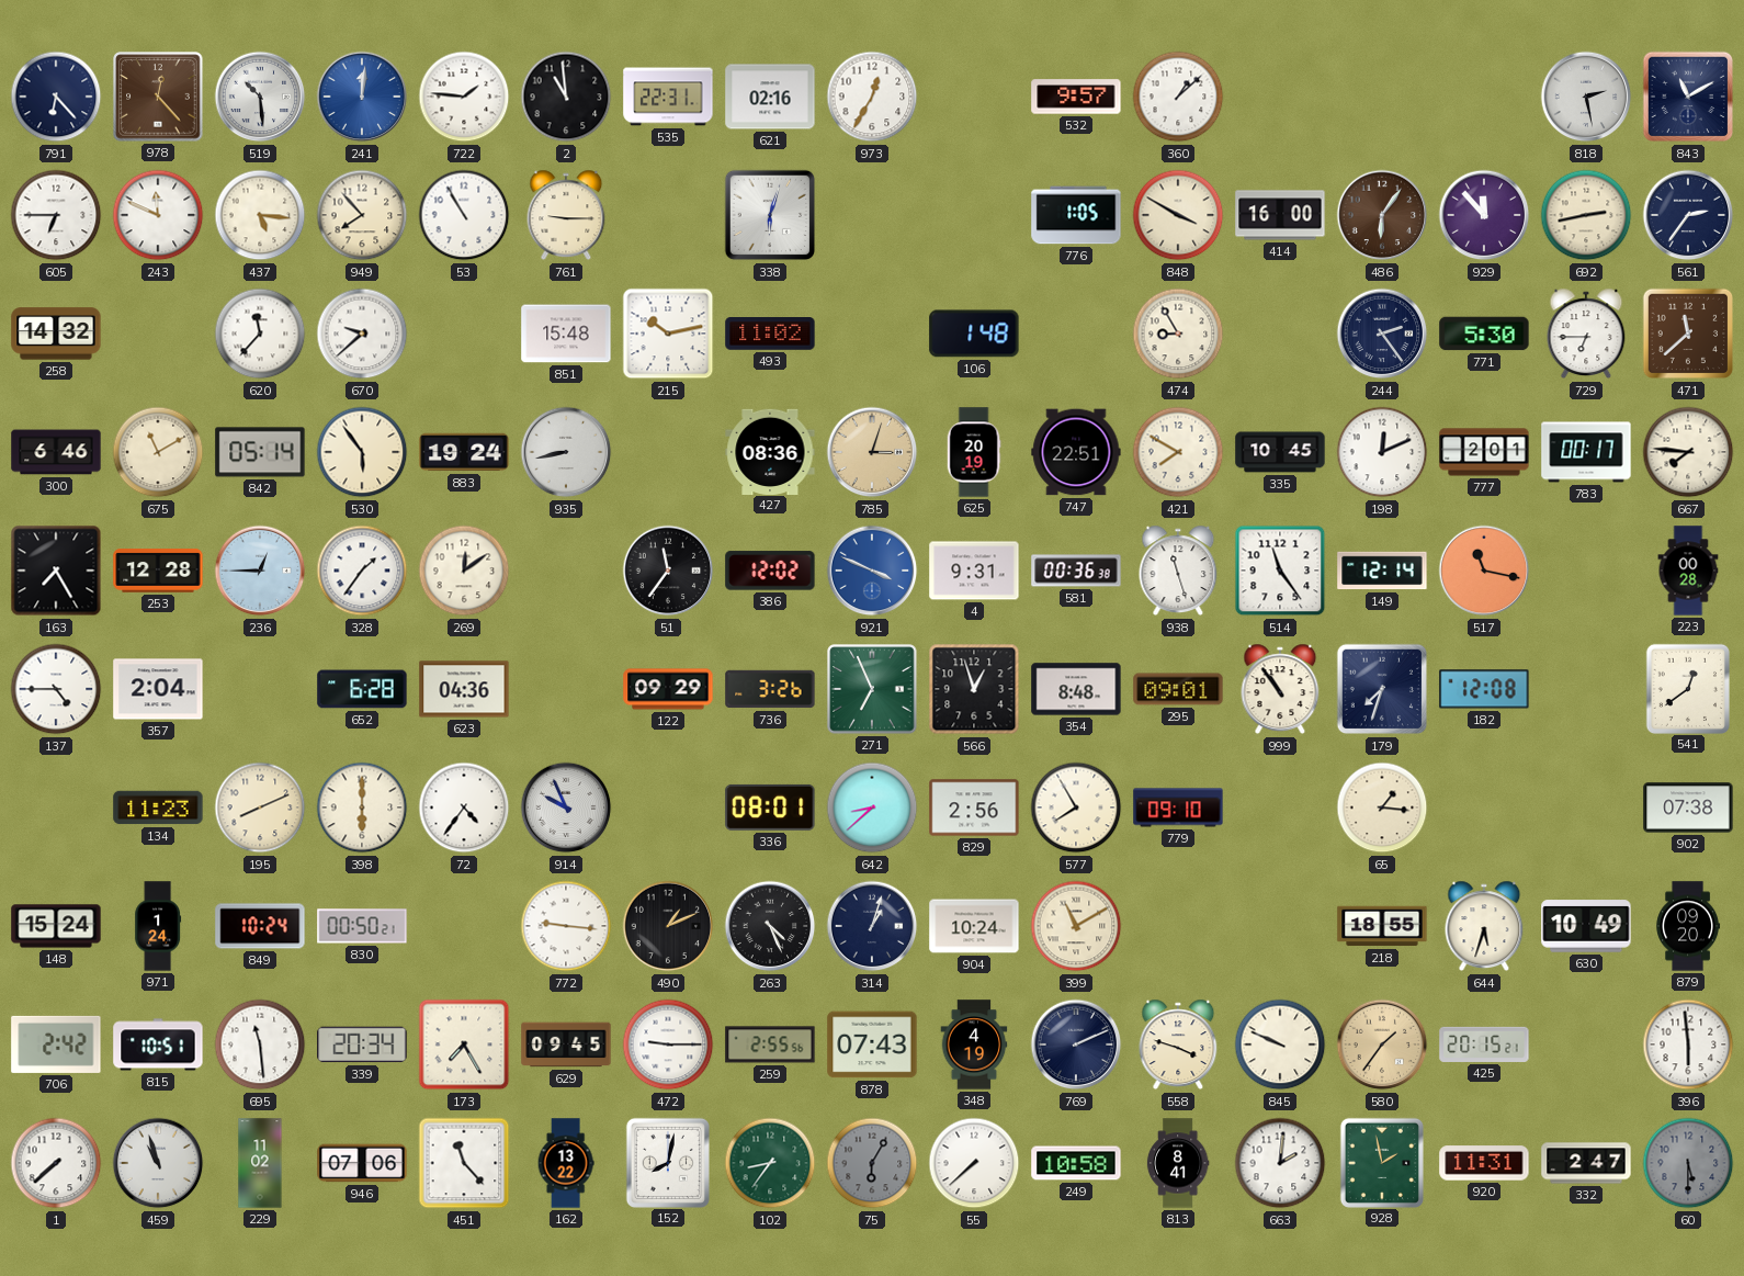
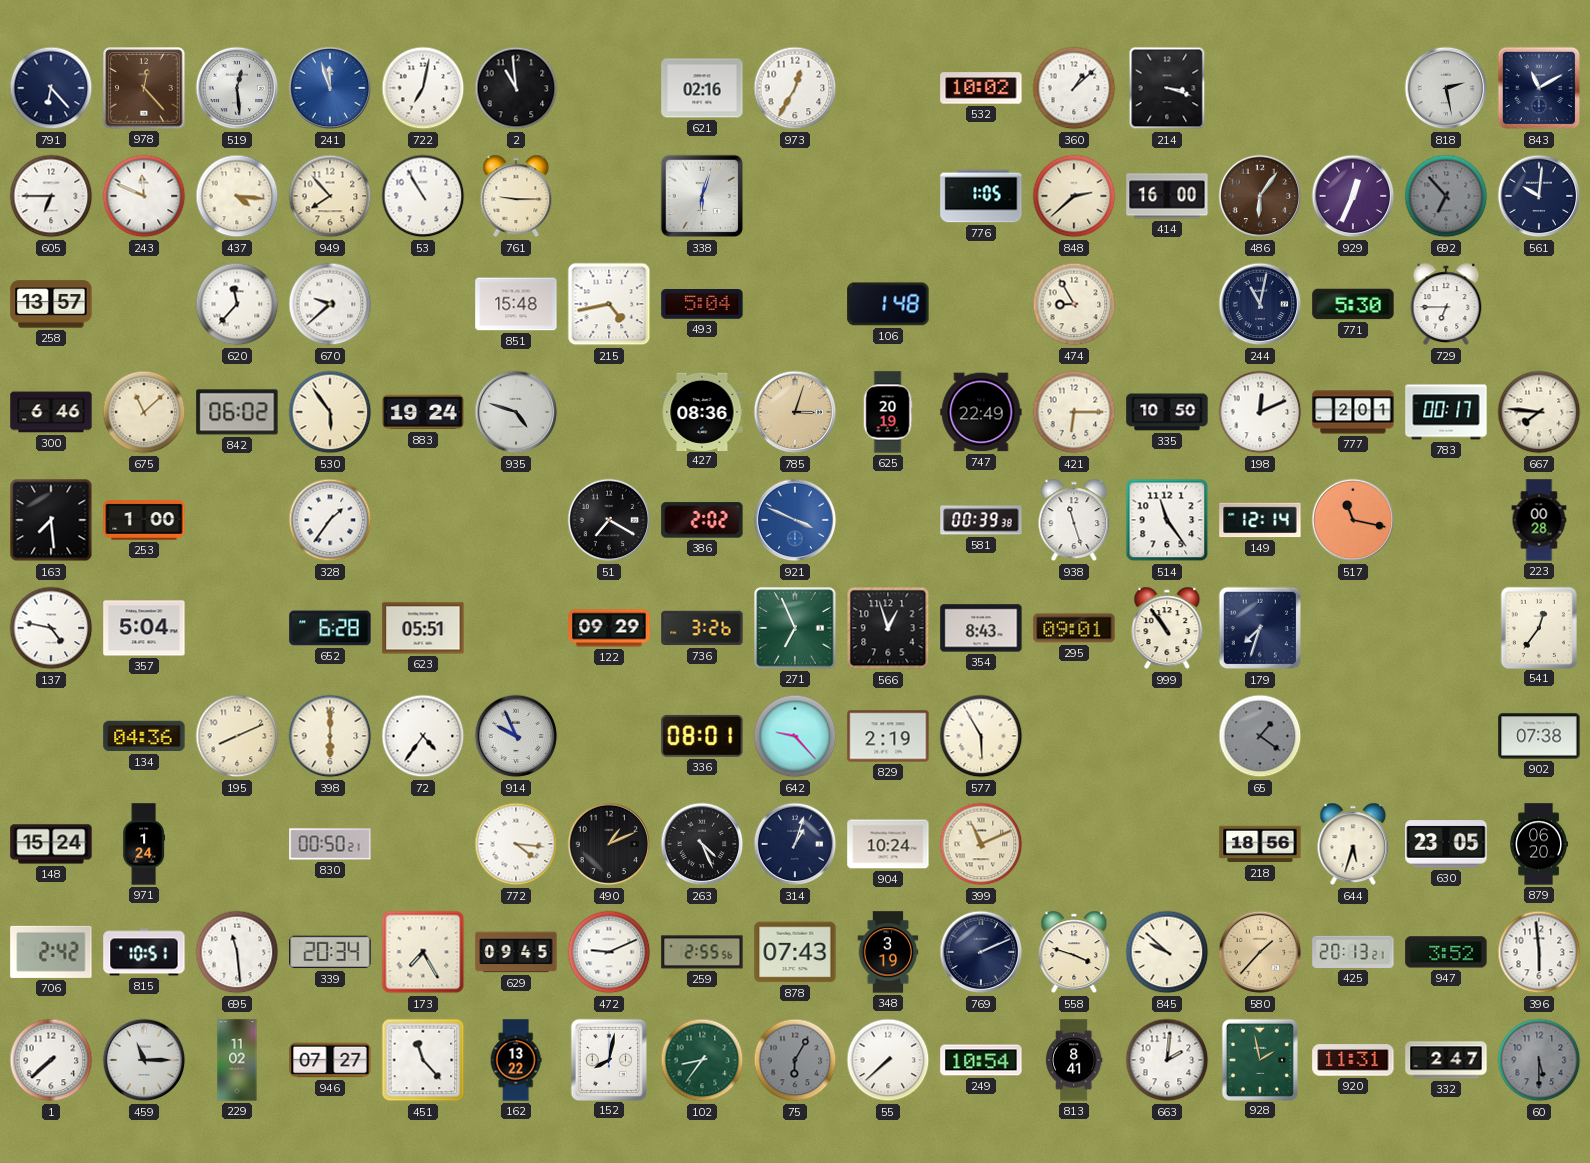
519: 10:29 -> 12:29 (237, 88)
241: 12:01 -> 11:57 (330, 88)
722: 1:46 -> 7:02 (423, 88)
535: 22:31 -> none (668, 97)
532: 9:57 -> 10:02 (981, 88)
214: none -> 3:18 (1167, 88)
437: 5:16 -> 4:16 (237, 196)
848: 3:50 -> 2:38 (1074, 196)
929: 11:53 -> 12:34 (1353, 196)
692: 2:43 -> 6:53 (1446, 196)
692 dial: cream -> grey (1446, 196)
561: 2:36 -> 10:01 (1539, 196)
258: 14:32 -> 13:57 (51, 304)
215: 10:13 -> 4:43 (609, 304)
493: 11:02 -> 5:04 (702, 304)
244: 2:24 -> 11:02 (1260, 304)
471: 11:38 -> none (1688, 334)
675: 11:10 -> 11:08 (144, 412)
842: 05:14 -> 06:02 (237, 412)
935: 8:43 -> 4:48 (516, 412)
747: 22:51 -> 22:49 (981, 412)
421: 7:50 -> 6:15 (1074, 412)
335: 10:45 -> 10:50 (1167, 412)
163: 7:25 -> 7:29 (51, 520)
253: 12:28 -> 1:00 (144, 520)
236: 12:45 -> none (260, 571)
269: 12:09 -> none (464, 571)
51: 11:36 -> 7:20 (609, 520)
386: 12:02 -> 2:02 (702, 520)
4: 9:31 -> none (974, 571)
581: 00:36 -> 00:39 (981, 520)
137: 4:45 -> 4:47 (51, 628)
357: 2:04 -> 5:04 (144, 628)
623: 04:36 -> 05:51 (423, 628)
354: 8:48 -> 8:43 (981, 628)
182: 12:08 -> none (1484, 689)
541: 12:39 -> 12:36 (1538, 627)
134: 11:23 -> 04:36 (144, 736)
642: 8:38 -> 9:23 (795, 736)
829: 2:56 -> 2:19 (888, 736)
577: 7:55 -> 5:55 (981, 736)
779: 09:10 -> none (1178, 808)
65: 1:16 -> 1:21 (1260, 736)
65 dial: cream -> grey (1260, 736)
849: 10:24 -> none (260, 926)
772: 9:16 -> 4:16 (516, 844)
399: 11:10 -> 11:11 (981, 844)
218: 18:55 -> 18:56 (1260, 844)
630: 10:49 -> 23:05 (1446, 844)
879: 09:20 -> 06:20 (1539, 844)
472: 9:15 -> 9:11 (609, 952)
348: 4:19 -> 3:19 (888, 952)
845: 9:49 -> 9:52 (1167, 952)
580: 1:36 -> 1:37 (1260, 952)
425: 20:15 -> 20:13 (1353, 952)
947: none -> 3:52 (1446, 952)
459: 10:57 -> 11:15 (144, 1060)
946: 07:06 -> 07:27 (330, 1060)
249: 10:58 -> 10:54 (981, 1060)
